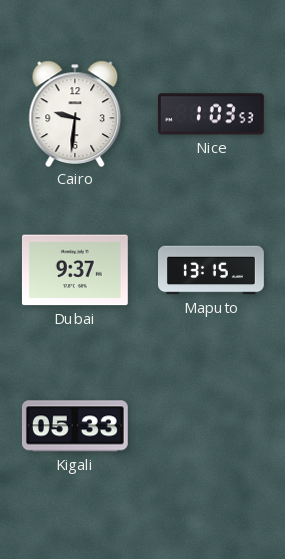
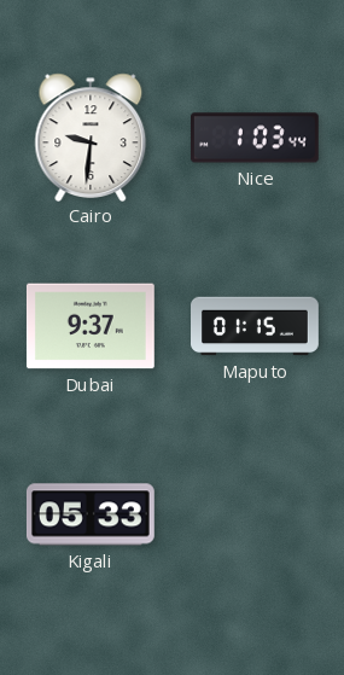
Nice: 1:03:53 -> 1:03:44 (255, 138)
Maputo: 13:15 -> 01:15 (256, 326)
